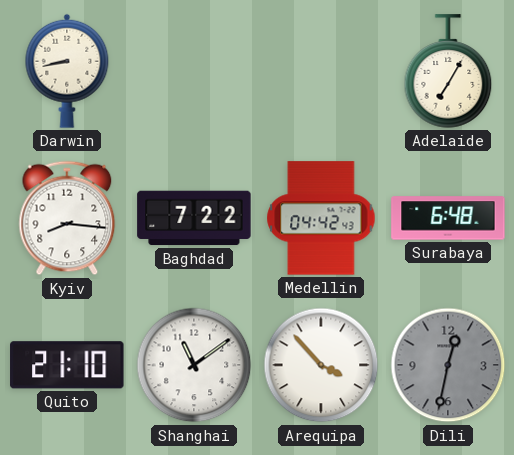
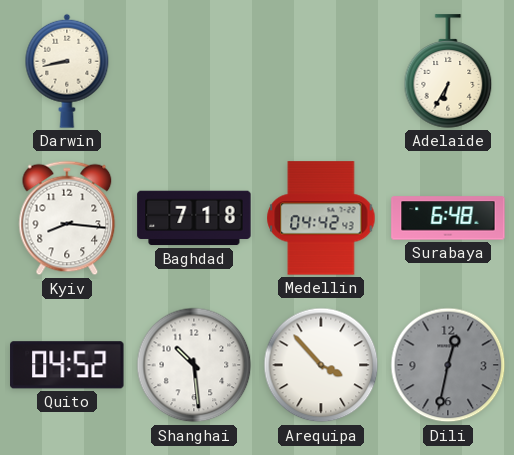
Adelaide: 7:05 -> 6:35 (448, 71)
Baghdad: 7:22 -> 7:18 (194, 218)
Quito: 21:10 -> 04:52 (67, 365)
Shanghai: 11:09 -> 10:29 (194, 365)
